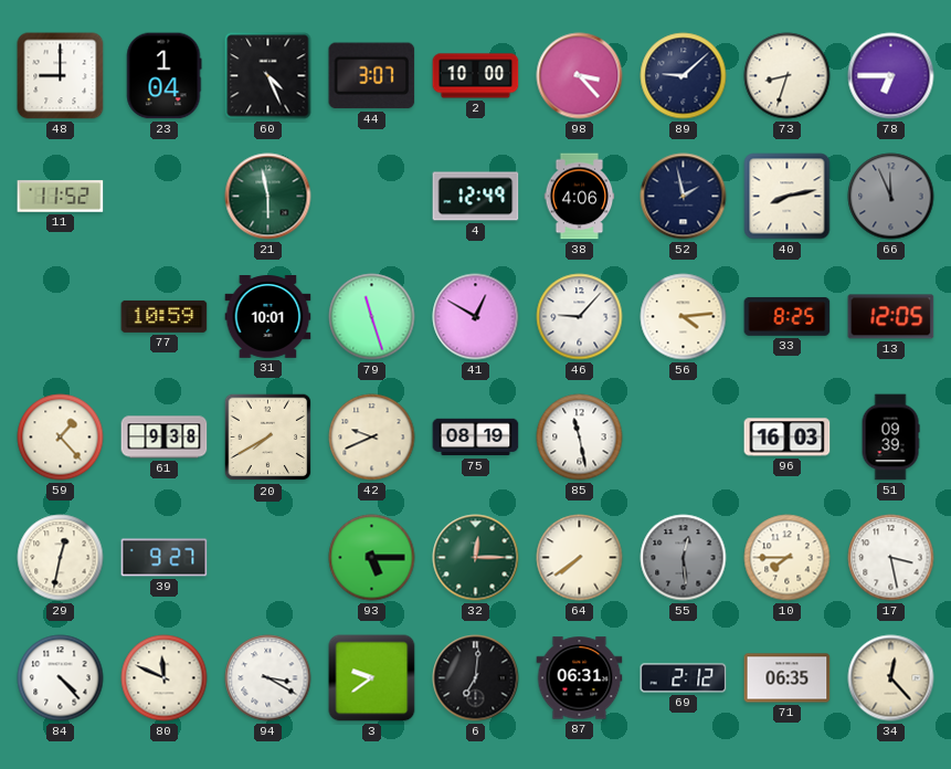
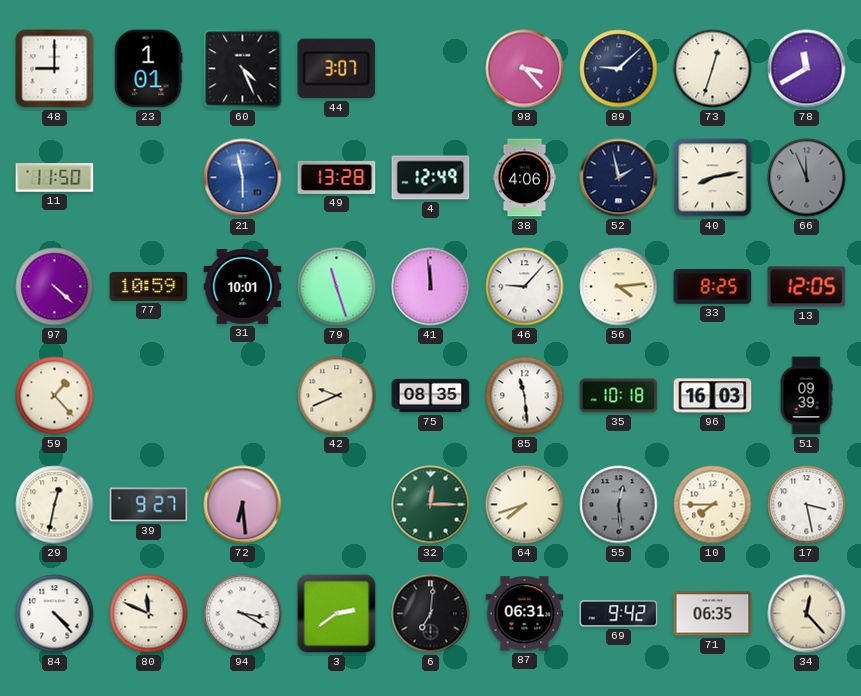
23: 1:04 -> 1:01 (148, 69)
2: 10:00 -> none (476, 76)
73: 8:33 -> 12:33 (713, 69)
78: 6:45 -> 11:40 (807, 69)
11: 11:52 -> 11:50 (55, 178)
21 dial: green -> blue (243, 178)
49: none -> 13:28 (337, 177)
97: none -> 4:22 (55, 287)
41: 12:50 -> 11:59 (431, 287)
61: 9:38 -> none (165, 438)
20: 7:40 -> none (268, 438)
75: 08:19 -> 08:35 (431, 396)
85: 11:28 -> 11:29 (525, 396)
35: none -> 10:18 (619, 396)
72: none -> 6:29 (243, 505)
93: 5:15 -> none (372, 558)
64: 7:39 -> 7:42 (525, 505)
3: 9:39 -> 2:39 (337, 614)
69: 2:12 -> 9:42 (619, 614)
